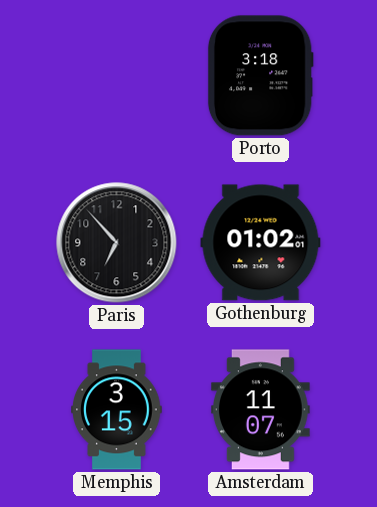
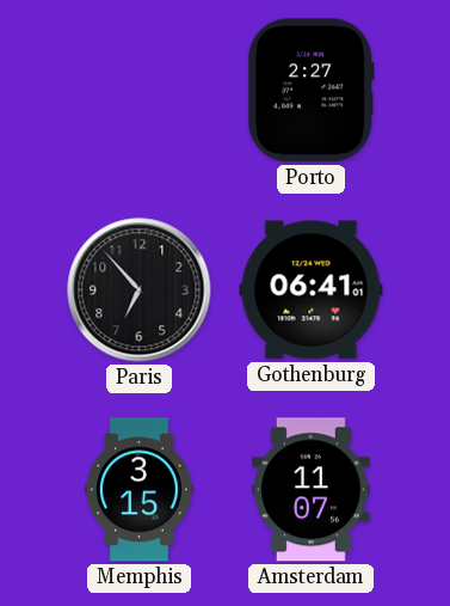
Porto: 3:18 -> 2:27 (310, 91)
Gothenburg: 01:02 -> 06:41 (312, 290)
